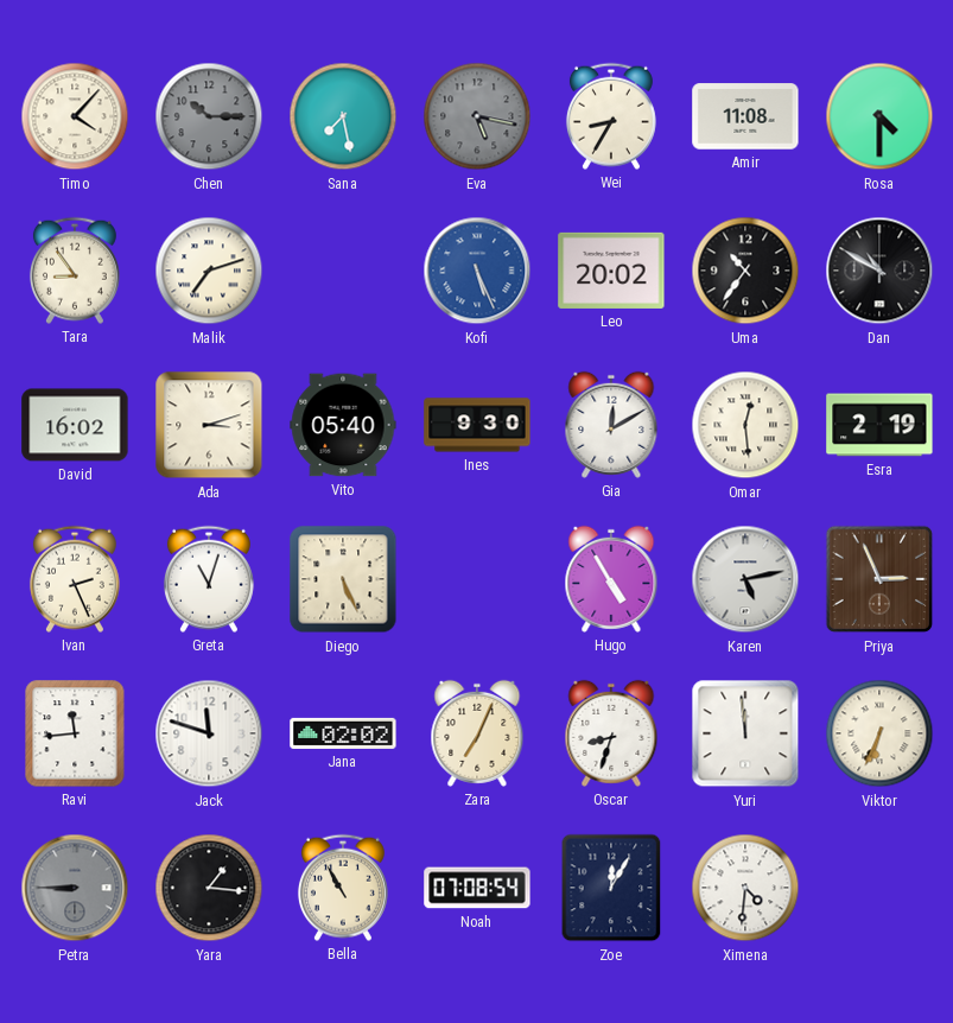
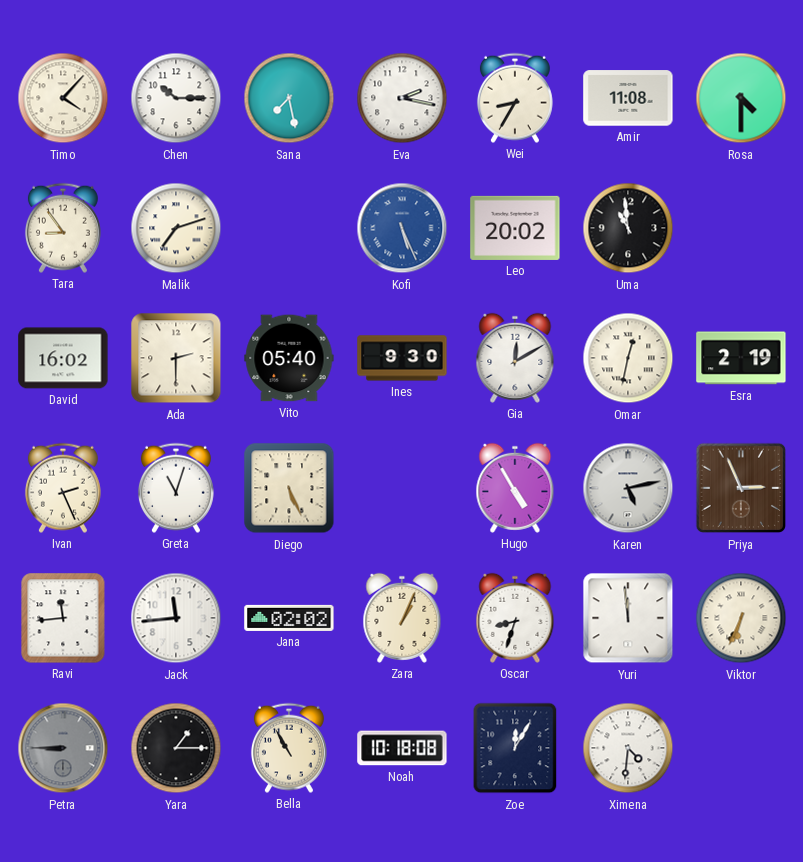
Chen dial: grey -> white (176, 98)
Eva: 5:17 -> 2:17 (402, 98)
Eva dial: grey -> white (402, 98)
Uma: 10:36 -> 10:59 (628, 228)
Dan: 10:50 -> none (879, 271)
Ada: 3:12 -> 2:30 (176, 358)
Omar: 12:29 -> 12:32 (628, 358)
Jack: 11:48 -> 11:44 (176, 618)
Zara: 7:04 -> 1:04 (402, 618)
Yara: 1:16 -> 1:15 (176, 748)
Noah: 07:08 -> 10:18 (402, 748)
